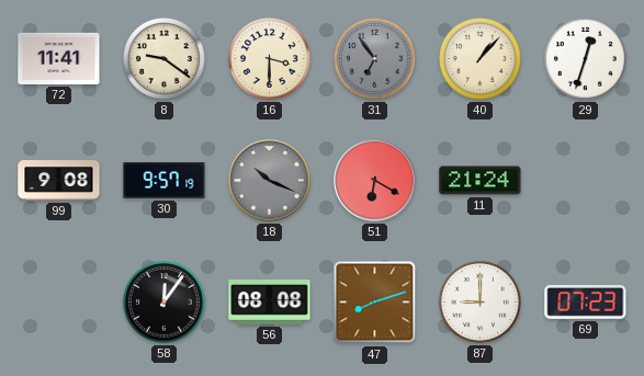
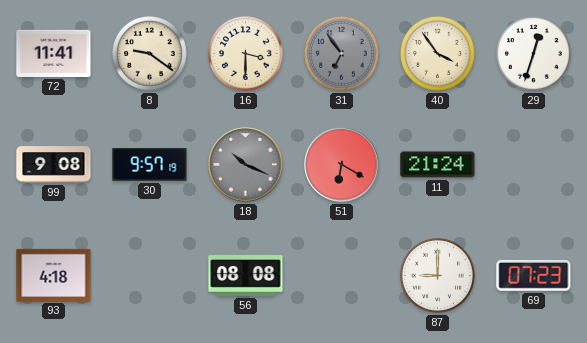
40: 1:07 -> 3:54 (438, 54)
93: none -> 4:18 (54, 275)
58: 12:06 -> none (165, 303)
47: 8:12 -> none (375, 303)
